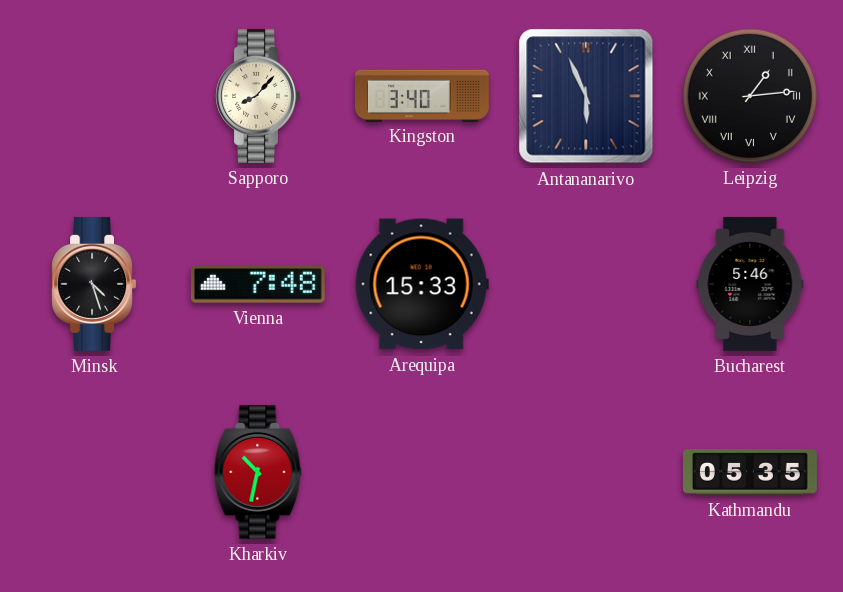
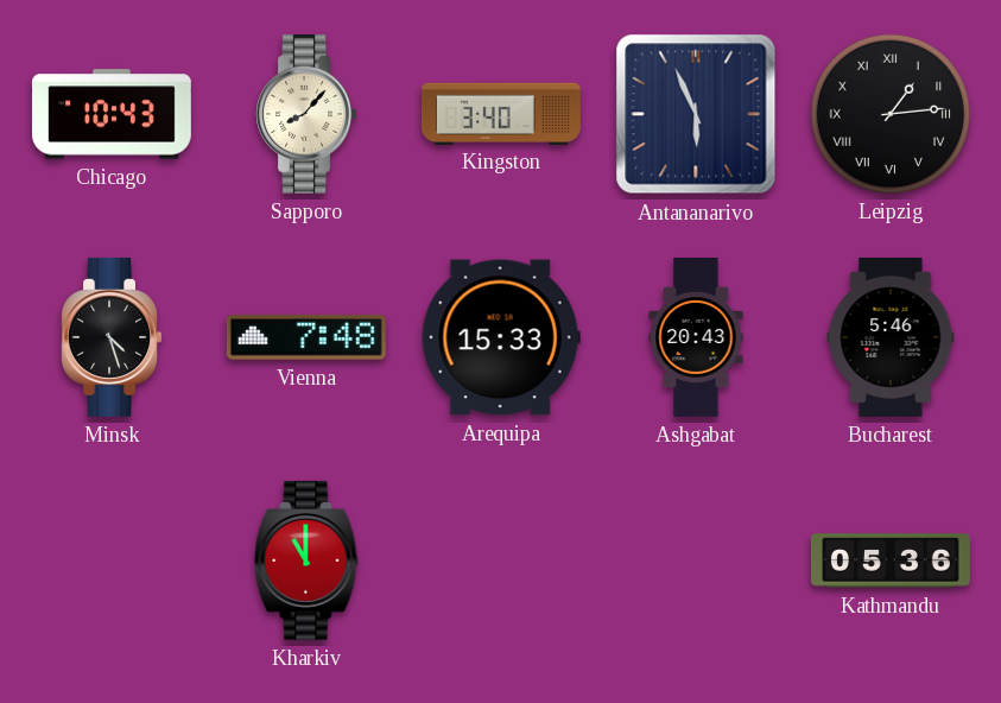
Chicago: none -> 10:43 (112, 114)
Ashgabat: none -> 20:43 (696, 337)
Kharkiv: 10:32 -> 11:00 (306, 560)
Kathmandu: 05:35 -> 05:36 (891, 560)
